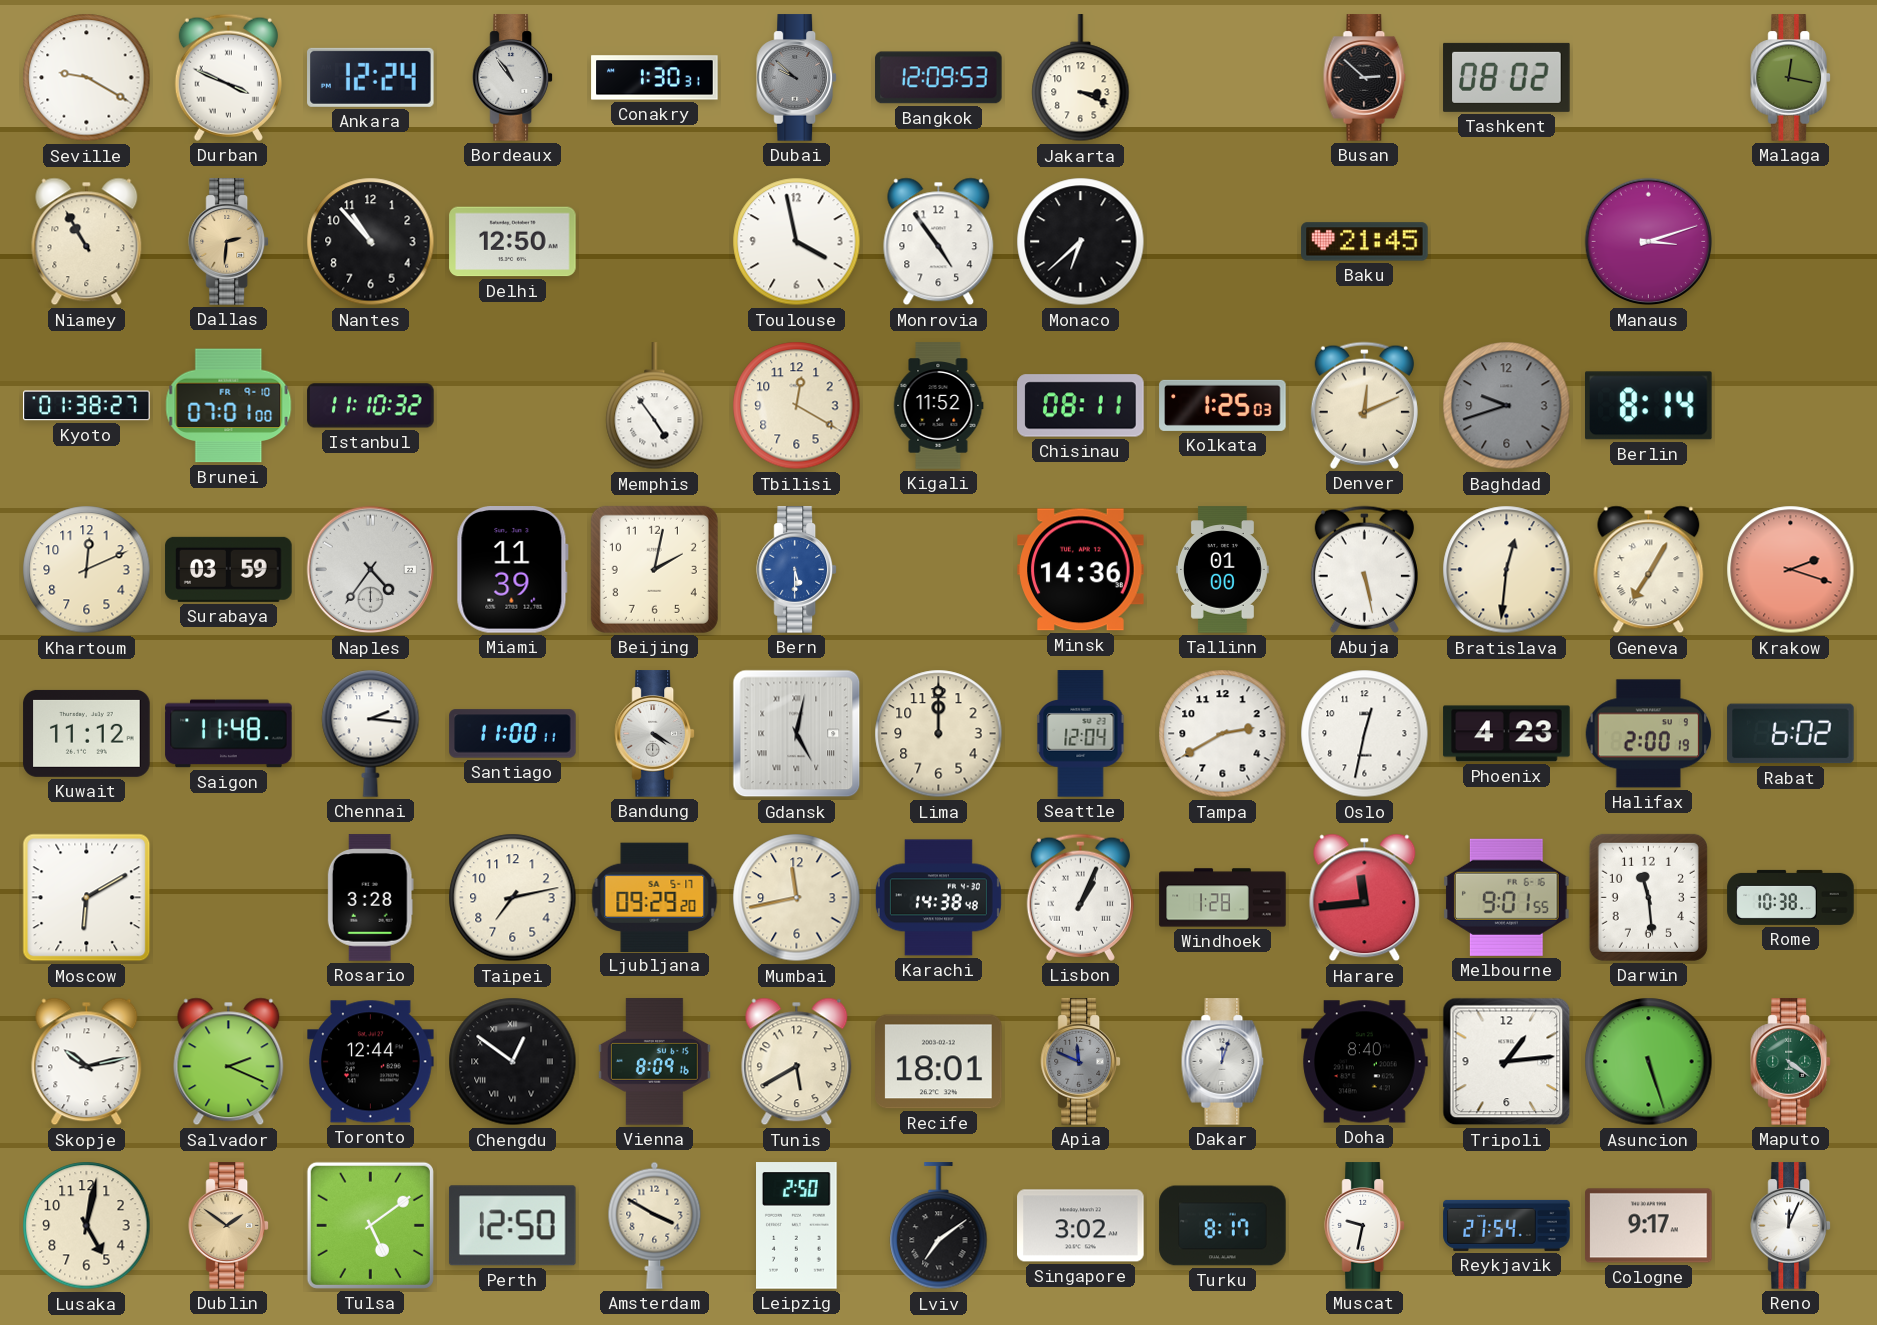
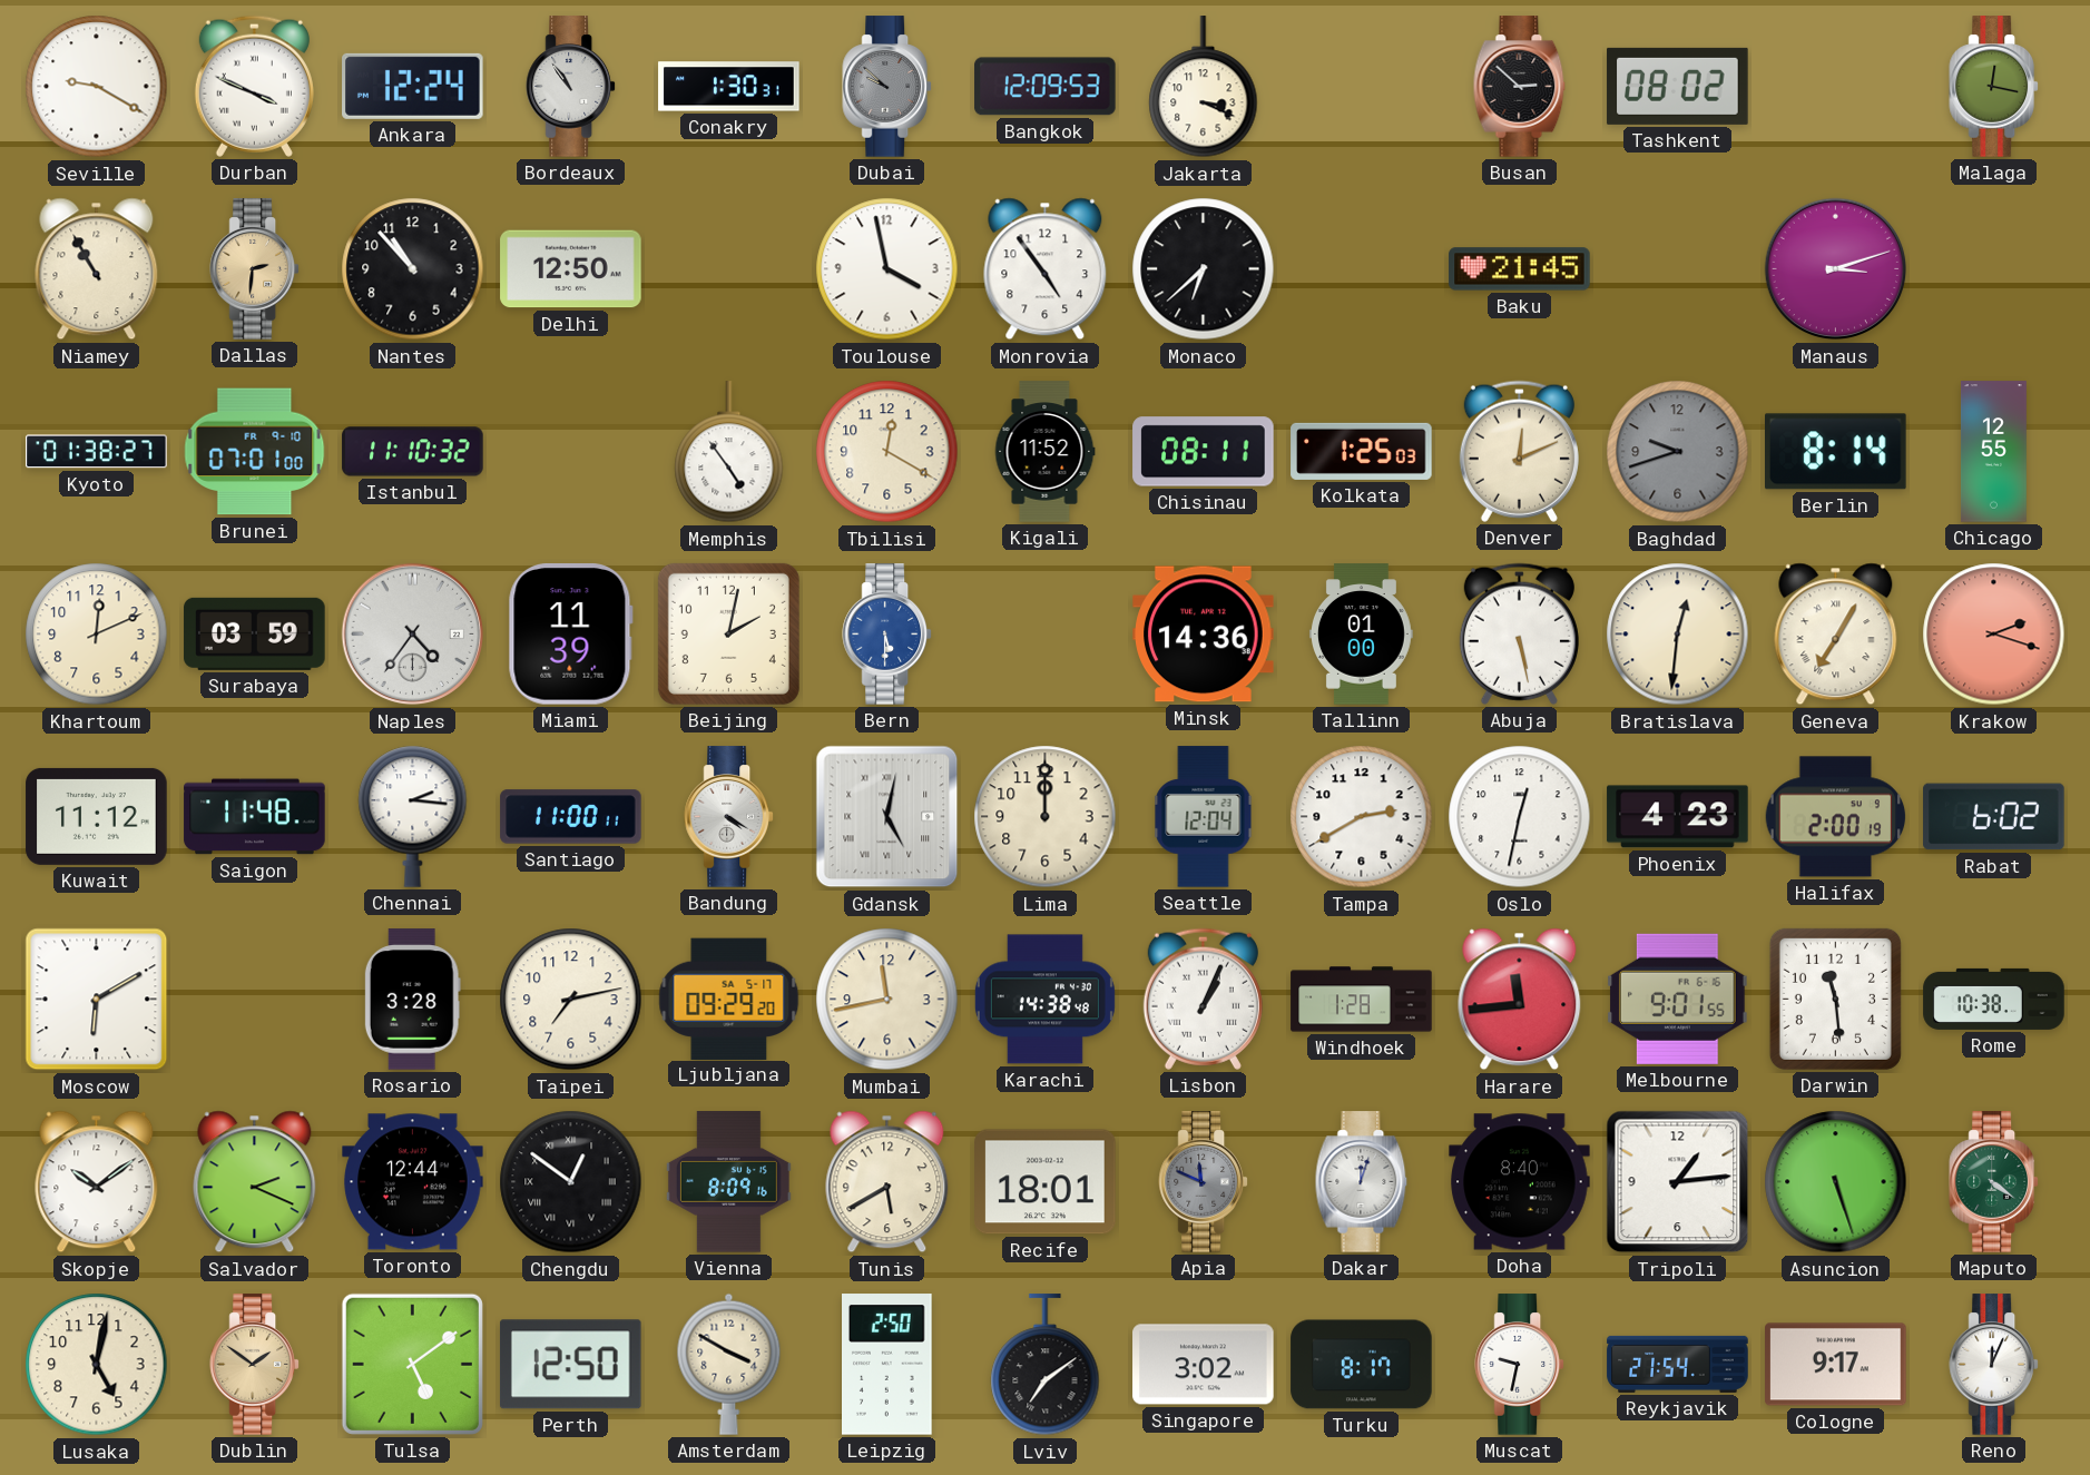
Chicago: none -> 12:55 (1993, 452)
Skopje: 10:13 -> 10:09 (97, 1182)
